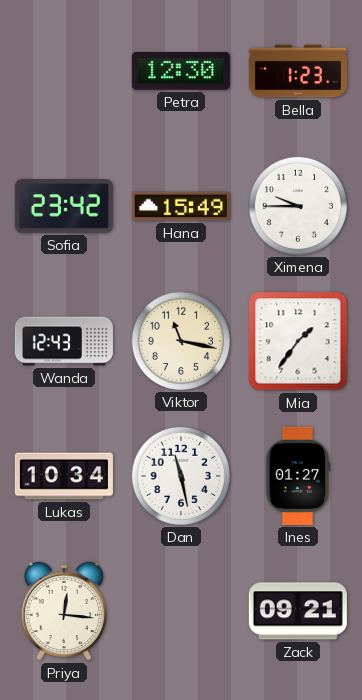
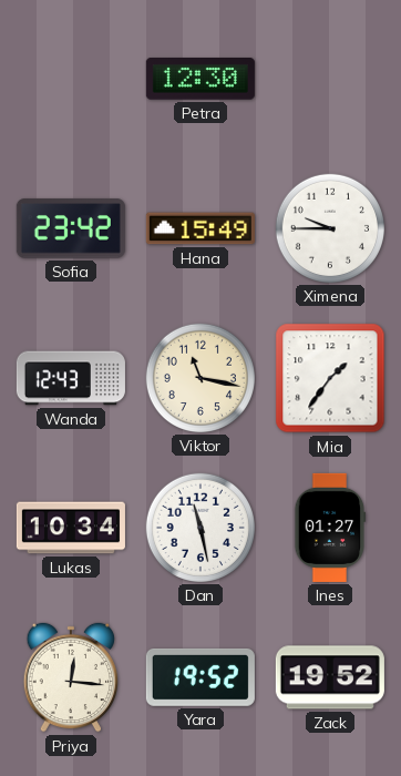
Bella: 1:23 -> none (298, 71)
Yara: none -> 19:52 (200, 677)
Zack: 09:21 -> 19:52 (330, 677)
